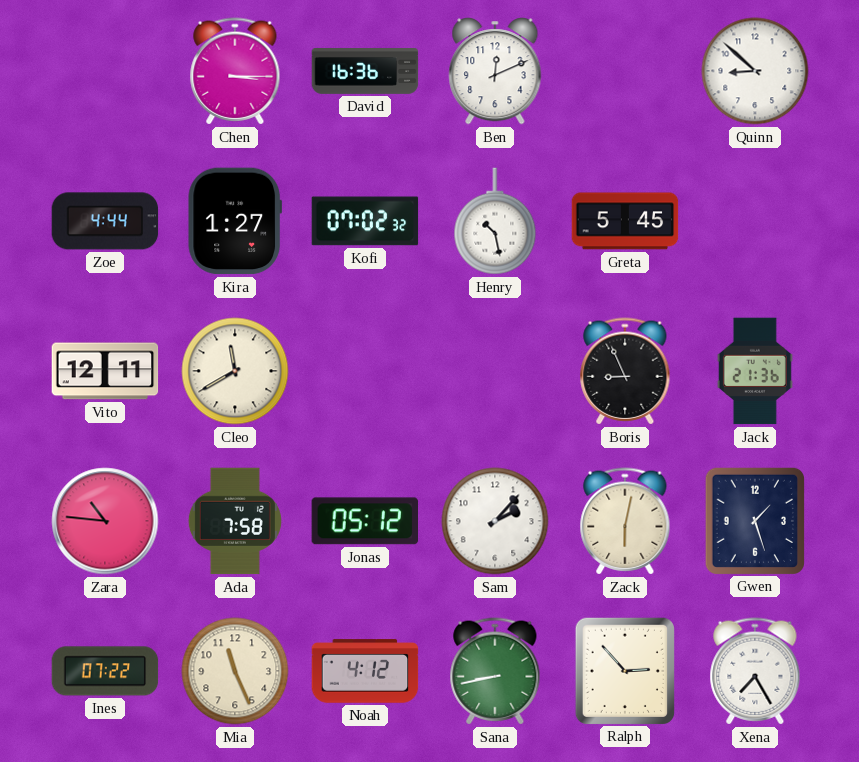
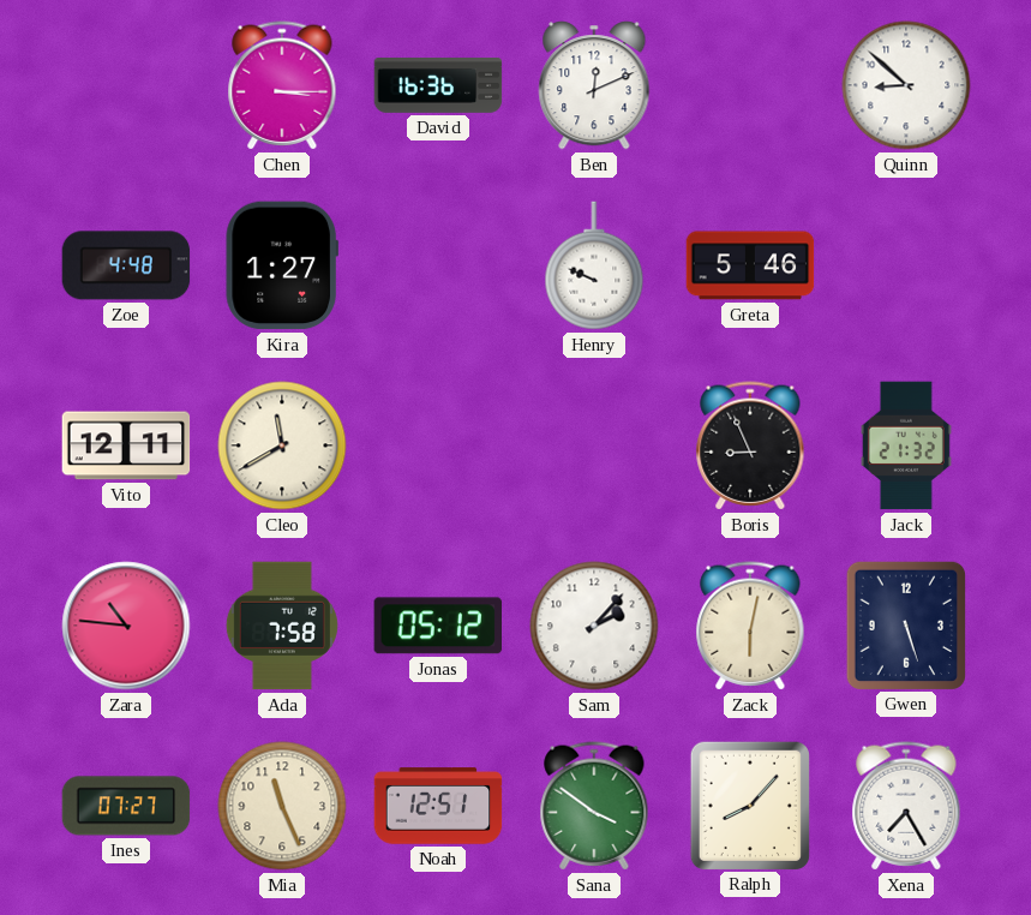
Zoe: 4:44 -> 4:48 (126, 265)
Kofi: 07:02 -> none (365, 221)
Henry: 10:28 -> 9:49 (594, 265)
Greta: 5:45 -> 5:46 (750, 265)
Jack: 21:36 -> 21:32 (906, 445)
Gwen: 1:27 -> 5:27 (905, 624)
Ines: 07:22 -> 07:27 (126, 806)
Noah: 4:12 -> 12:51 (438, 806)
Sana: 8:43 -> 3:51 (594, 806)
Ralph: 2:53 -> 8:07 (749, 805)
